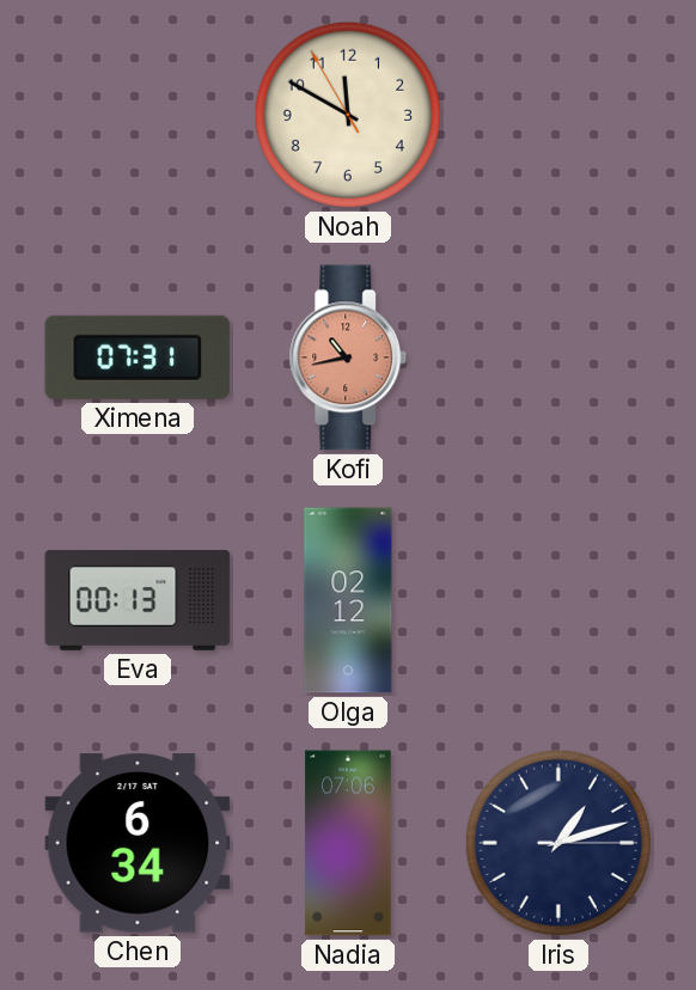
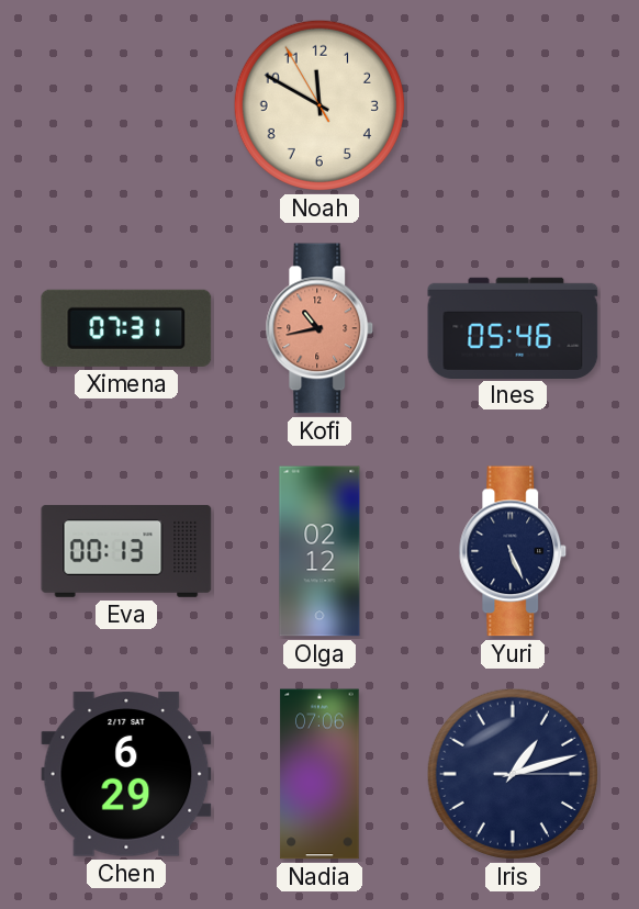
Ines: none -> 05:46 (513, 327)
Yuri: none -> 5:26 (513, 551)
Chen: 6:34 -> 6:29 (126, 774)
